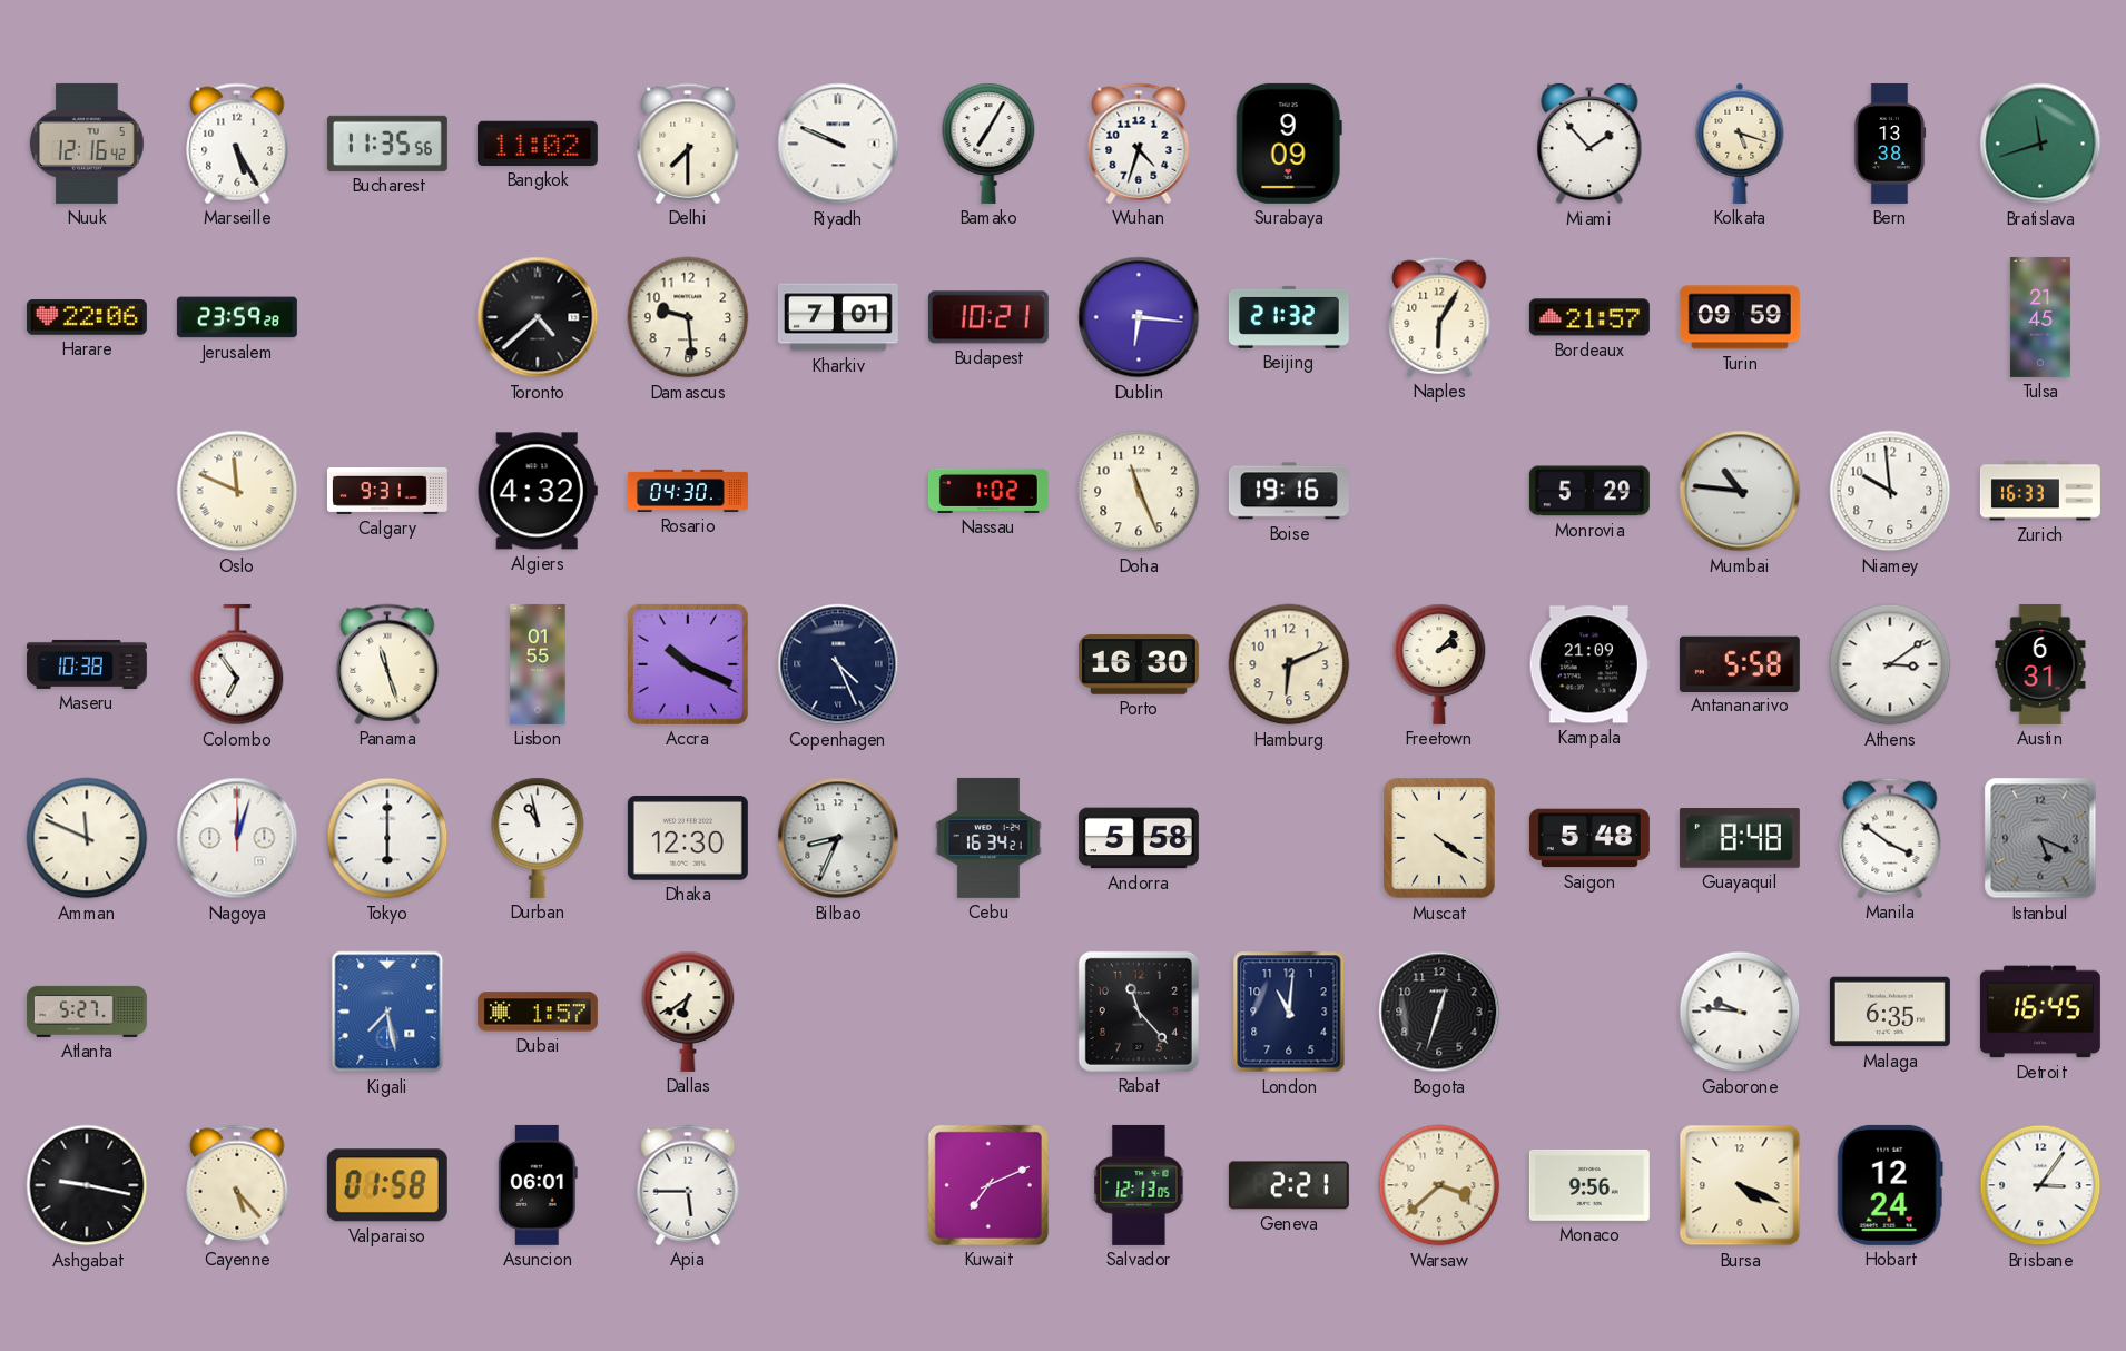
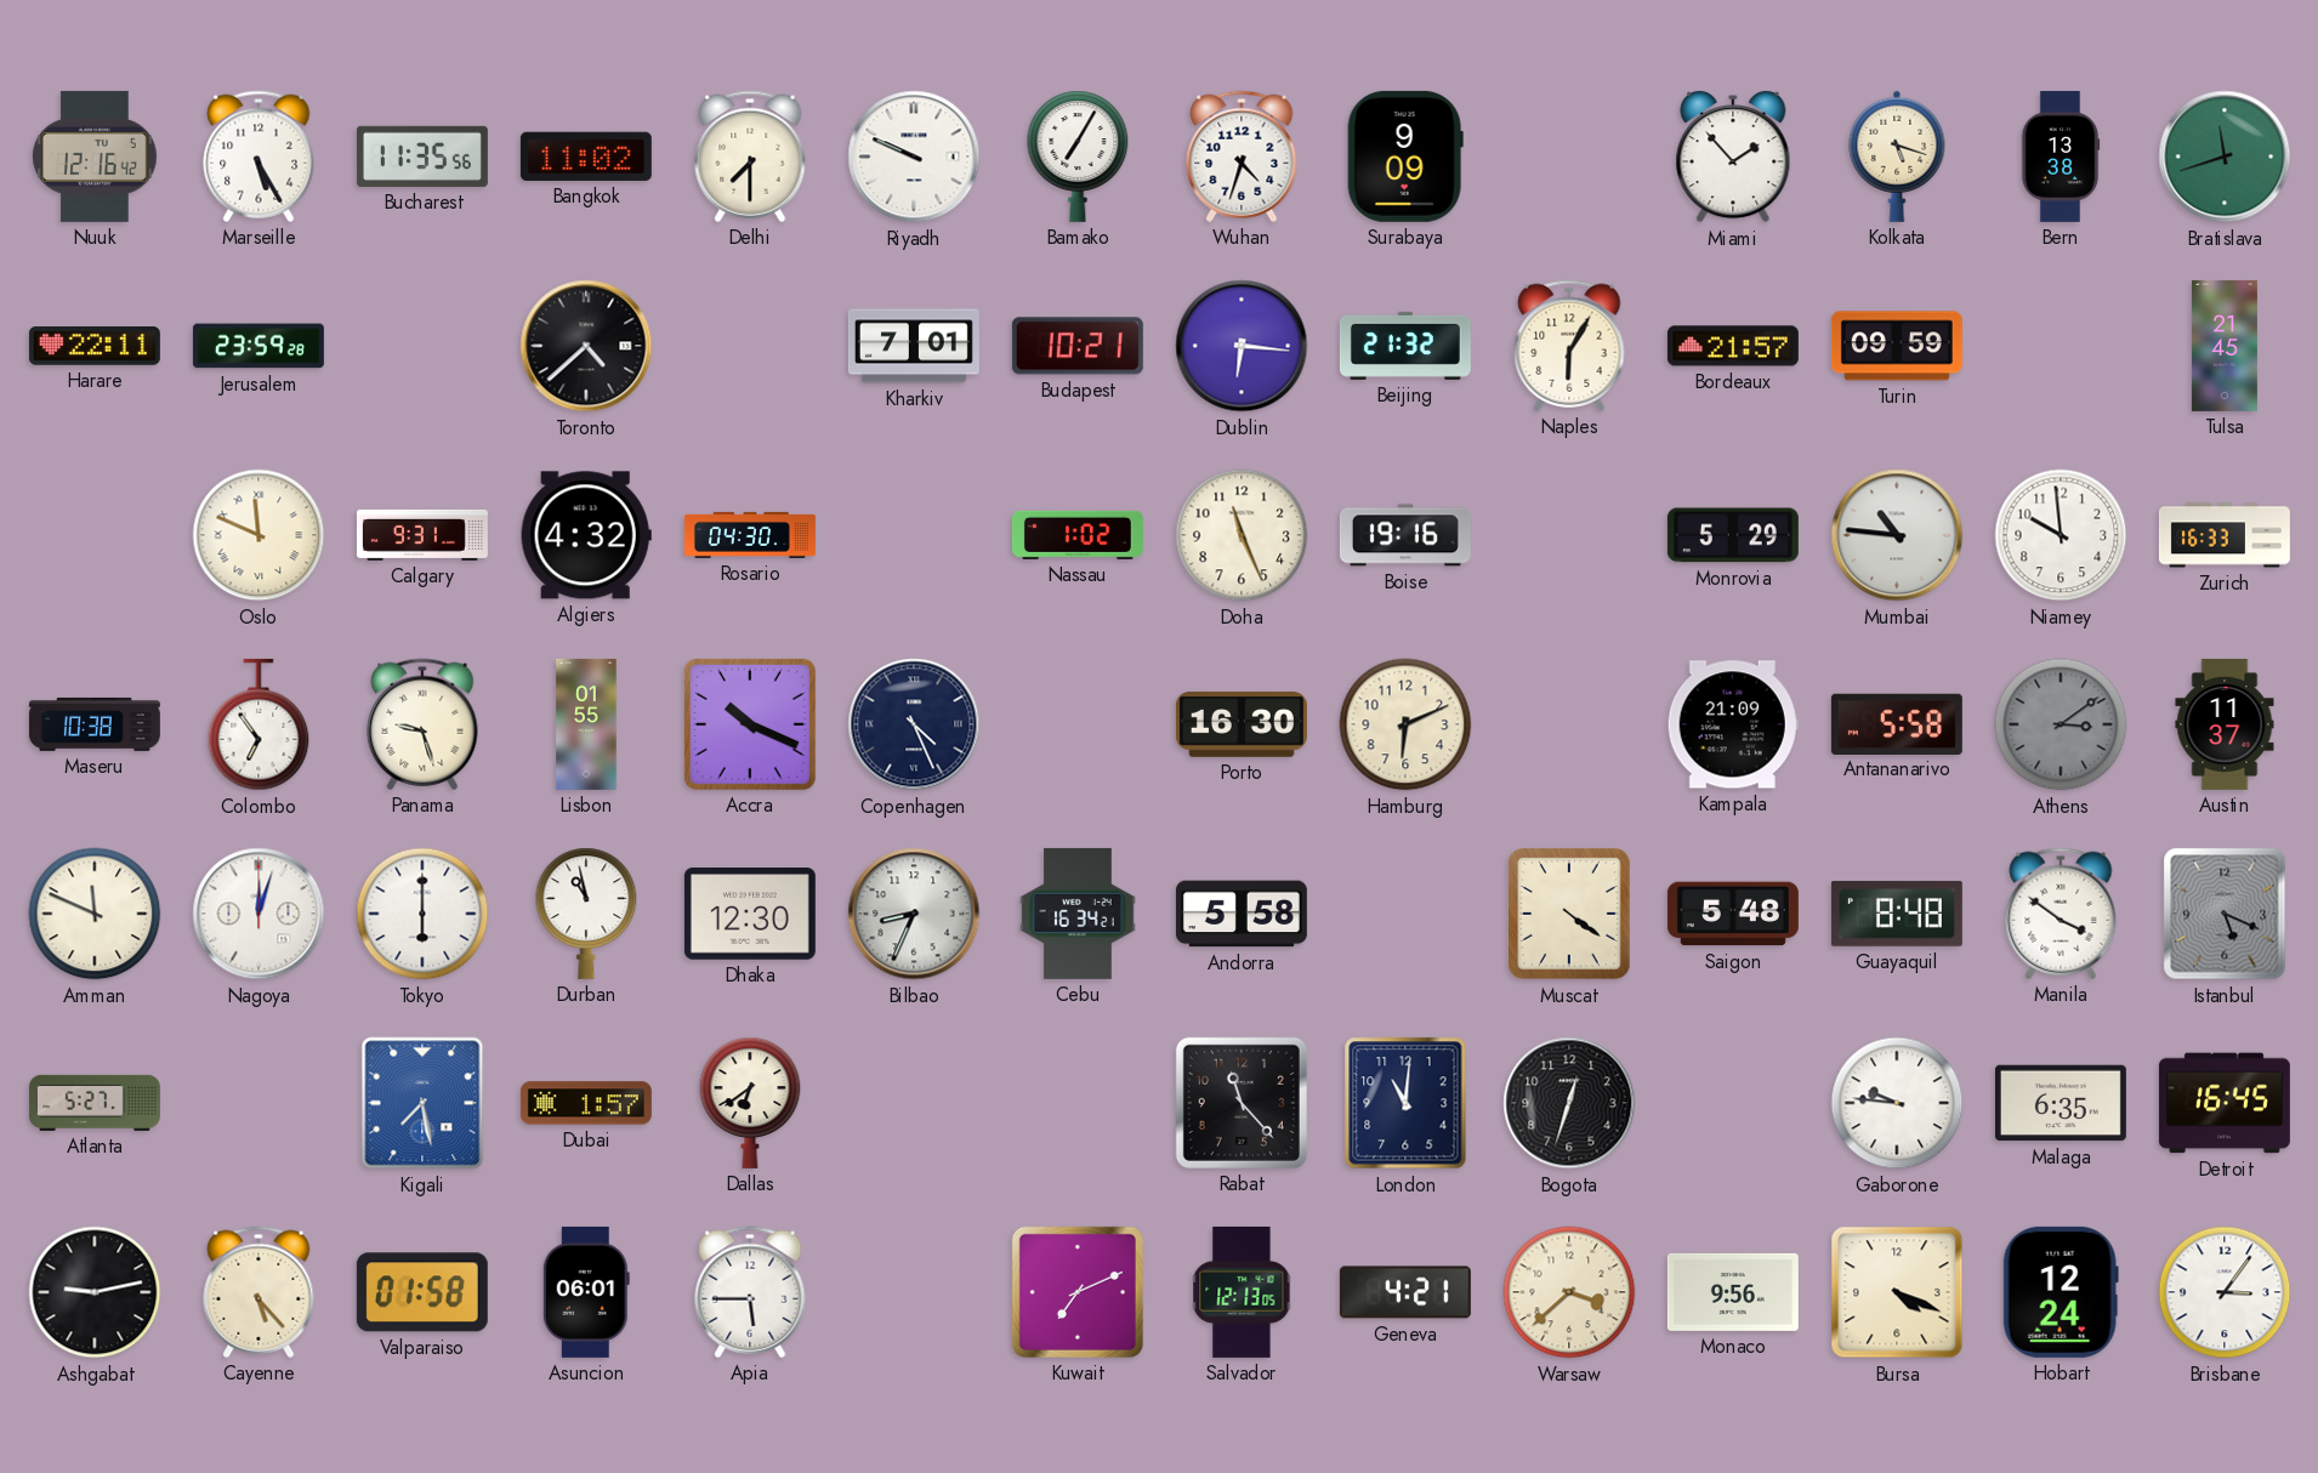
Harare: 22:06 -> 22:11 (95, 346)
Damascus: 9:29 -> none (688, 317)
Panama: 11:27 -> 9:27 (422, 724)
Freetown: 2:07 -> none (1439, 664)
Athens dial: white -> grey (2061, 724)
Austin: 6:31 -> 11:37 (2225, 724)
Ashgabat: 9:17 -> 9:13 (95, 1292)
Geneva: 2:21 -> 4:21 (1405, 1292)
